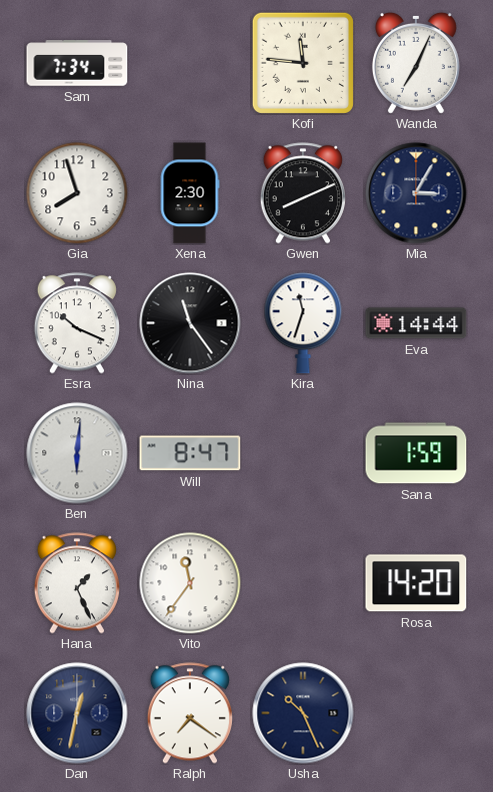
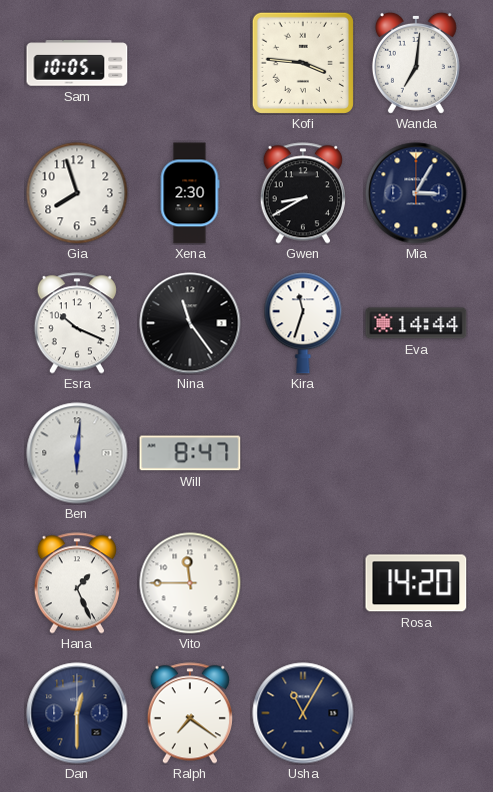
Sam: 7:34 -> 10:05 (77, 63)
Kofi: 11:46 -> 3:46 (303, 63)
Wanda: 7:04 -> 7:01 (416, 63)
Gwen: 8:11 -> 8:40 (303, 193)
Sana: 1:59 -> none (416, 453)
Vito: 11:36 -> 11:45 (190, 583)
Dan: 12:32 -> 12:30 (77, 713)
Usha: 10:26 -> 11:05 (303, 713)
